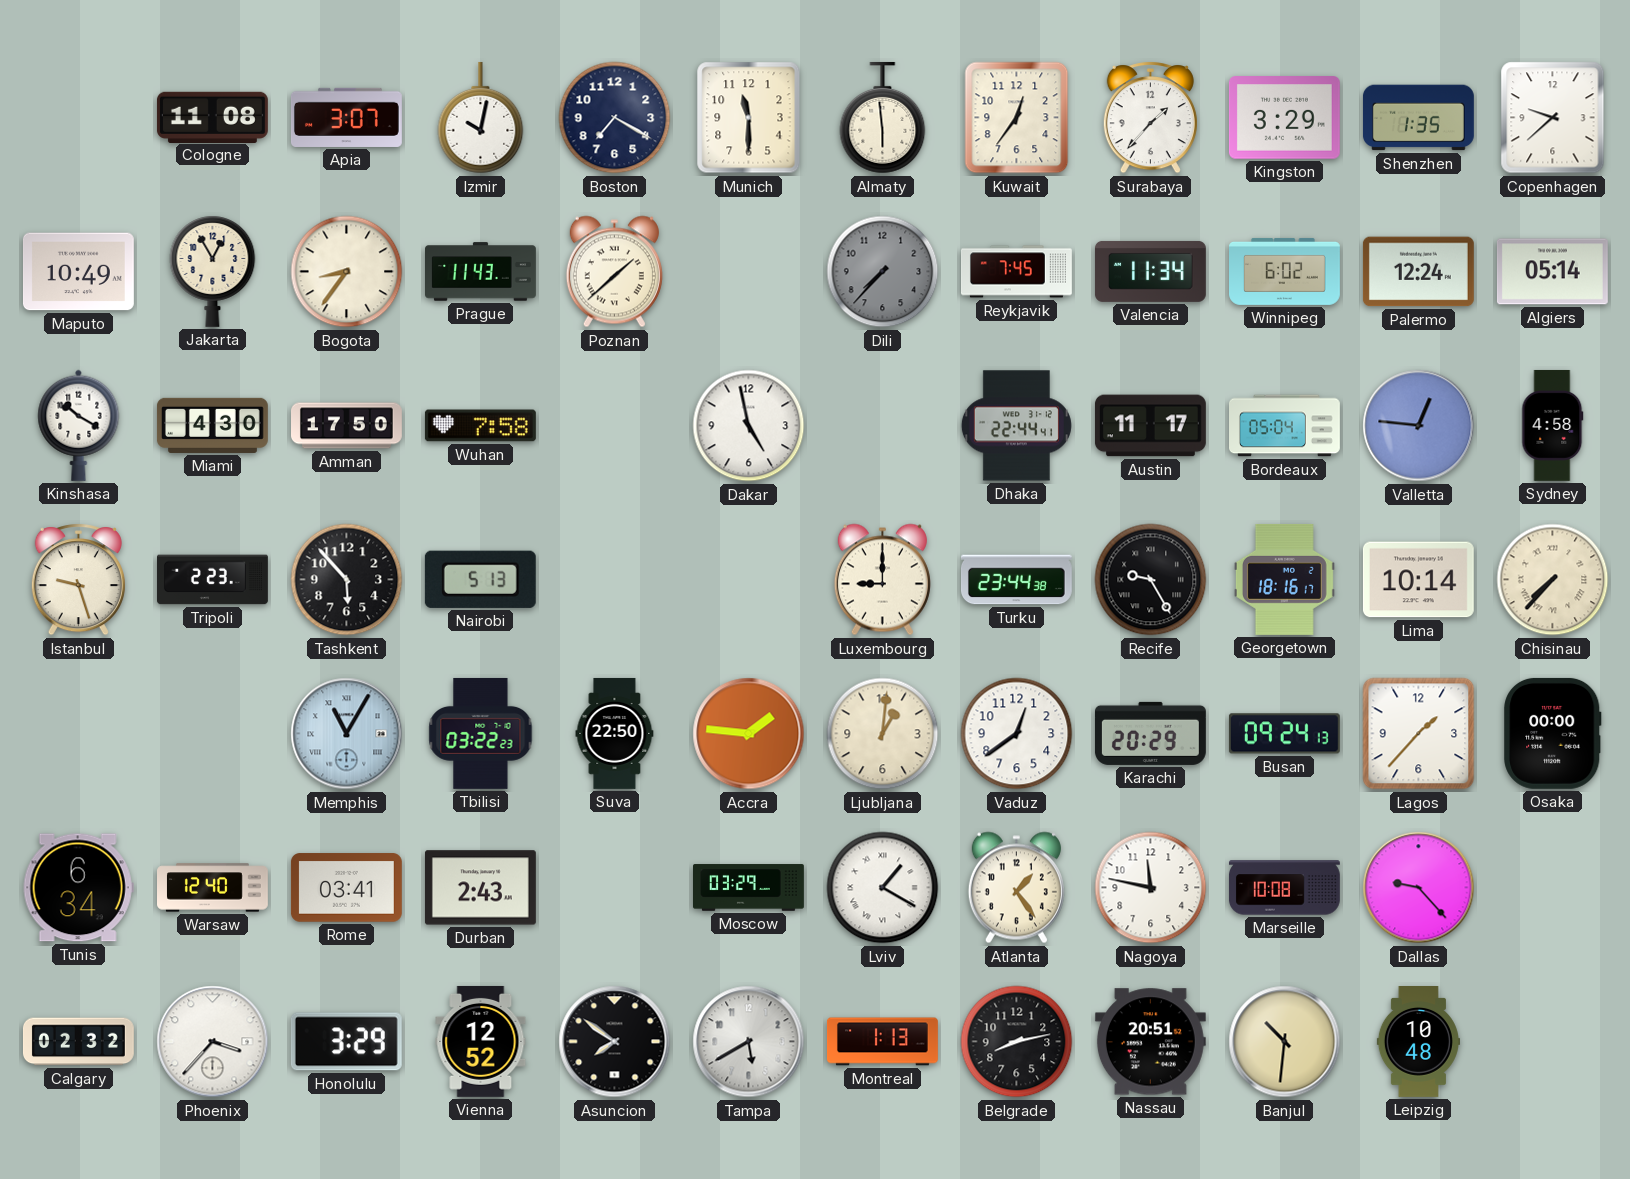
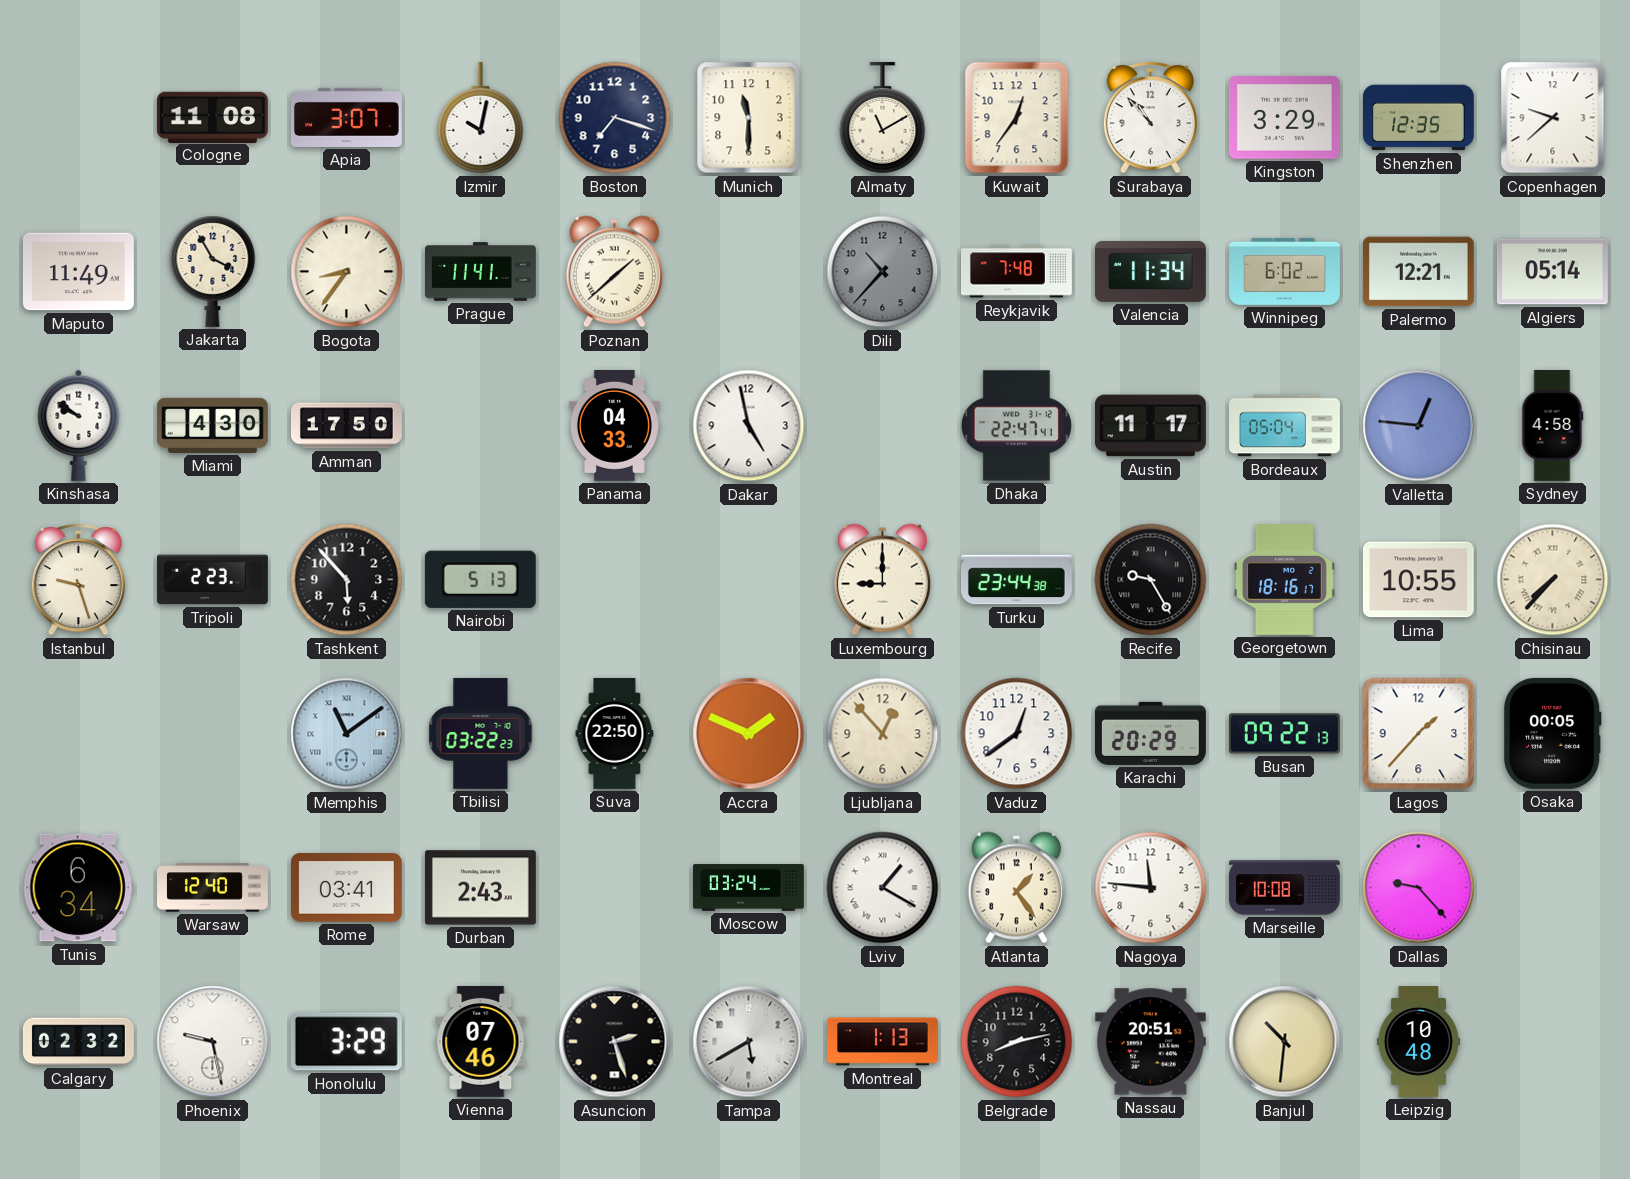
Boston: 7:20 -> 7:18 (615, 118)
Almaty: 5:59 -> 11:10 (883, 118)
Surabaya: 1:37 -> 10:53 (1150, 118)
Shenzhen: 1:35 -> 12:35 (1418, 118)
Maputo: 10:49 -> 11:49 (78, 272)
Jakarta: 12:55 -> 3:55 (213, 271)
Prague: 11:43 -> 11:41 (481, 272)
Dili: 7:37 -> 10:37 (883, 272)
Reykjavik: 7:45 -> 7:48 (1017, 272)
Palermo: 12:24 -> 12:21 (1418, 272)
Kinshasa: 10:20 -> 9:51 (79, 425)
Wuhan: 7:58 -> none (480, 426)
Panama: none -> 04:33 (614, 425)
Dhaka: 22:44 -> 22:47 (1016, 426)
Lima: 10:14 -> 10:55 (1418, 580)
Memphis: 11:05 -> 11:09 (347, 734)
Accra: 1:46 -> 1:49 (749, 734)
Ljubljana: 1:01 -> 12:53 (883, 734)
Busan: 09:24 -> 09:22 (1284, 734)
Osaka: 00:00 -> 00:05 (1553, 733)
Moscow: 03:29 -> 03:24 (749, 888)
Nagoya: 11:47 -> 11:46 (1151, 888)
Phoenix: 3:37 -> 9:28 (213, 1042)
Vienna: 12:52 -> 07:46 (481, 1041)
Asuncion: 7:51 -> 2:27 (615, 1042)
